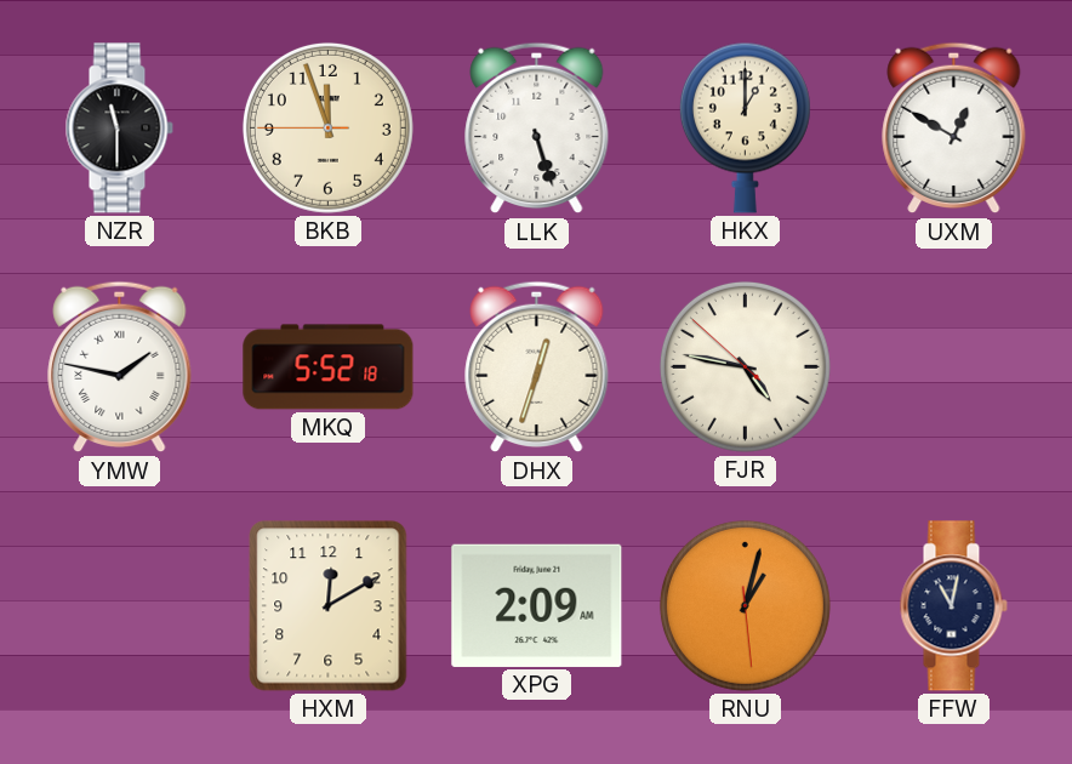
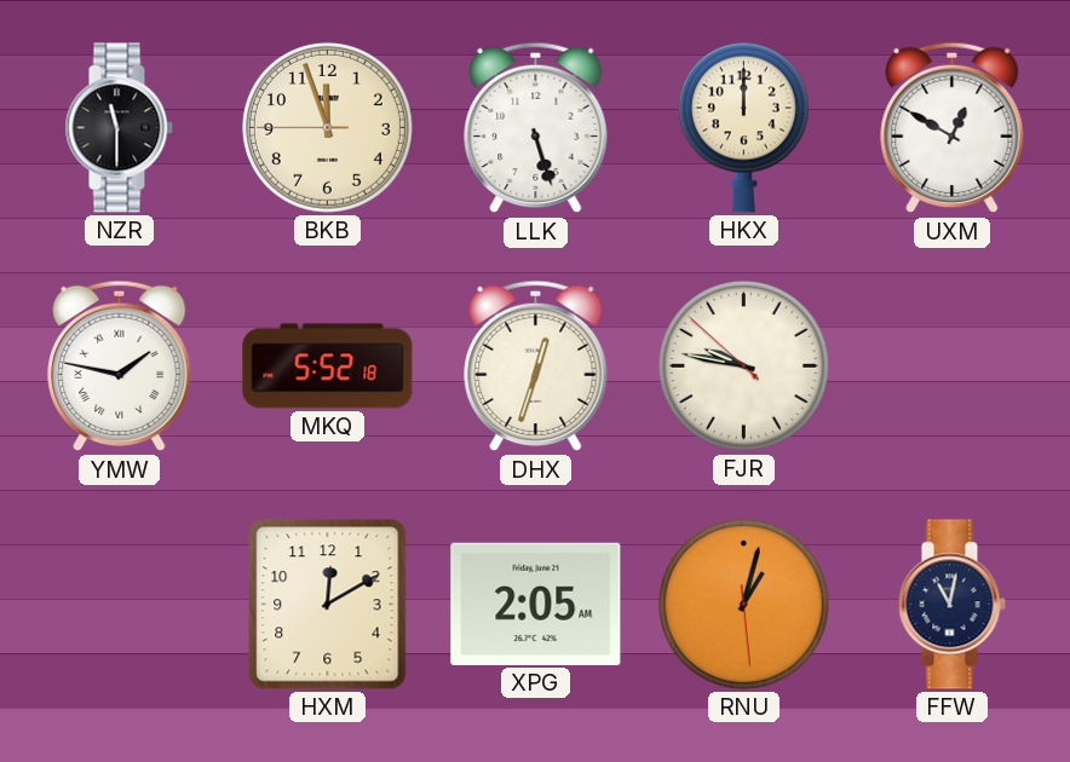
HKX: 1:00 -> 12:00 (743, 127)
FJR: 4:46 -> 9:46 (743, 365)
XPG: 2:09 -> 2:05 (536, 604)
